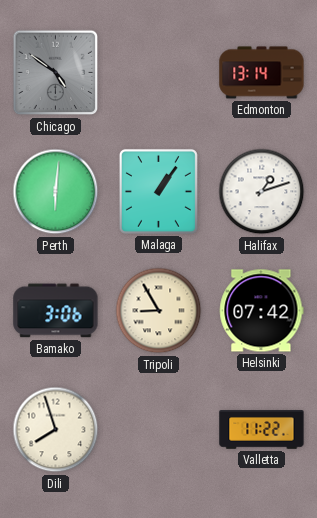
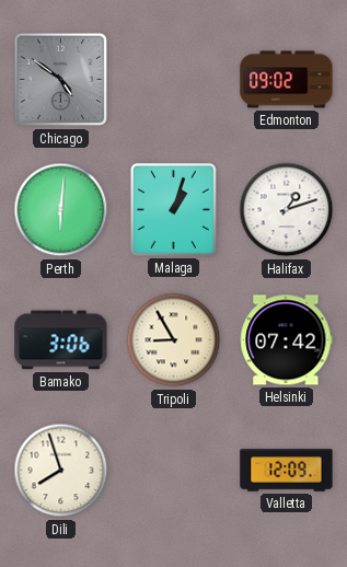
Edmonton: 13:14 -> 09:02 (287, 80)
Malaga: 1:06 -> 1:03 (173, 209)
Valletta: 11:22 -> 12:09 (287, 471)
